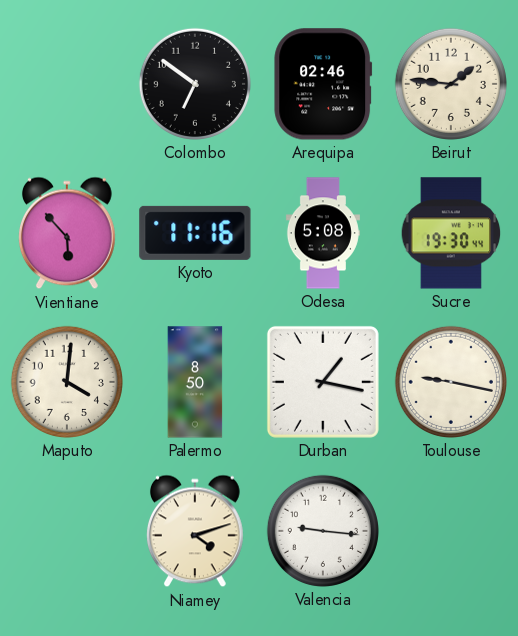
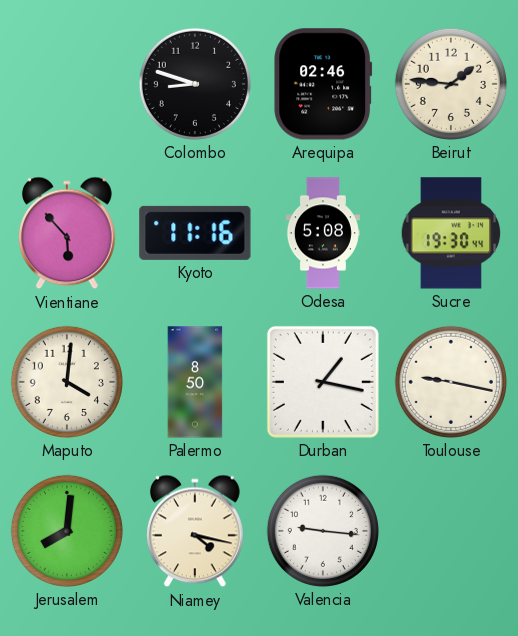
Colombo: 6:51 -> 8:48 (195, 84)
Jerusalem: none -> 8:01 (67, 531)
Niamey: 4:12 -> 4:17 (195, 531)
